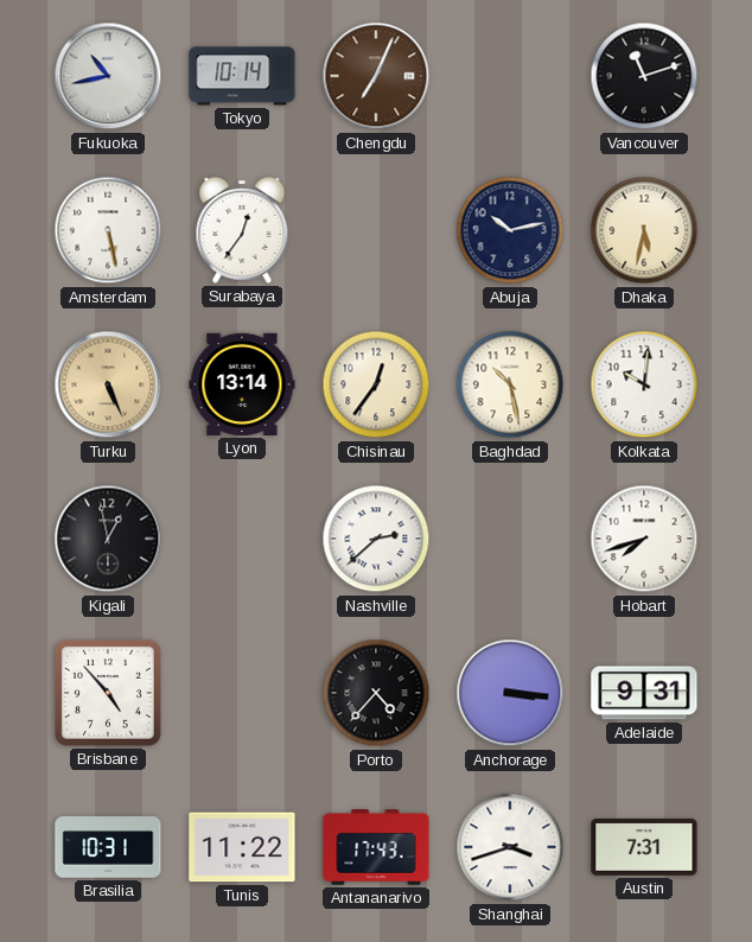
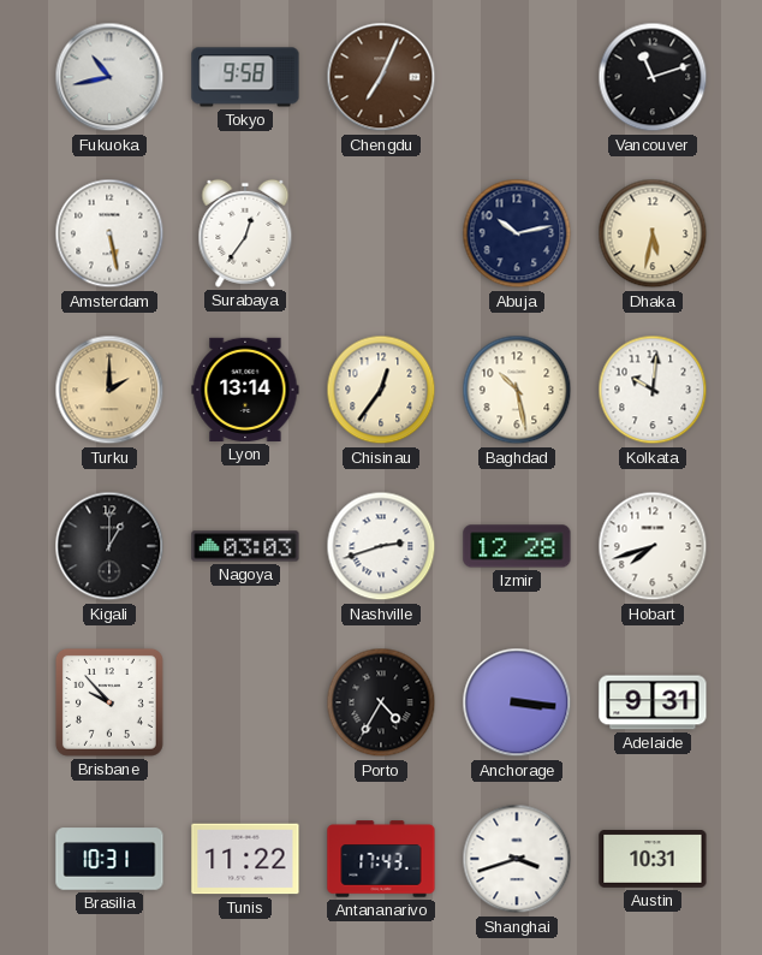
Tokyo: 10:14 -> 9:58 (245, 77)
Turku: 5:26 -> 2:00 (109, 390)
Kigali: 12:58 -> 1:00 (109, 546)
Nagoya: none -> 03:03 (245, 546)
Nashville: 2:38 -> 2:42 (381, 546)
Izmir: none -> 12:28 (517, 546)
Brisbane: 4:53 -> 9:53 (109, 702)
Porto: 4:37 -> 4:35 (381, 702)
Austin: 7:31 -> 10:31 (653, 859)
